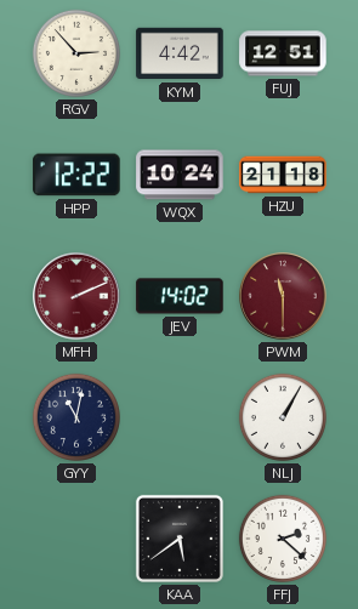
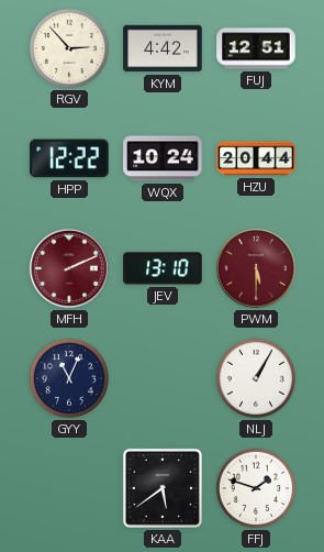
HZU: 21:18 -> 20:44 (256, 158)
JEV: 14:02 -> 13:10 (163, 268)
PWM: 11:30 -> 5:30 (256, 268)
GYY: 11:02 -> 11:04 (69, 378)
FFJ: 2:22 -> 1:48 (256, 488)
